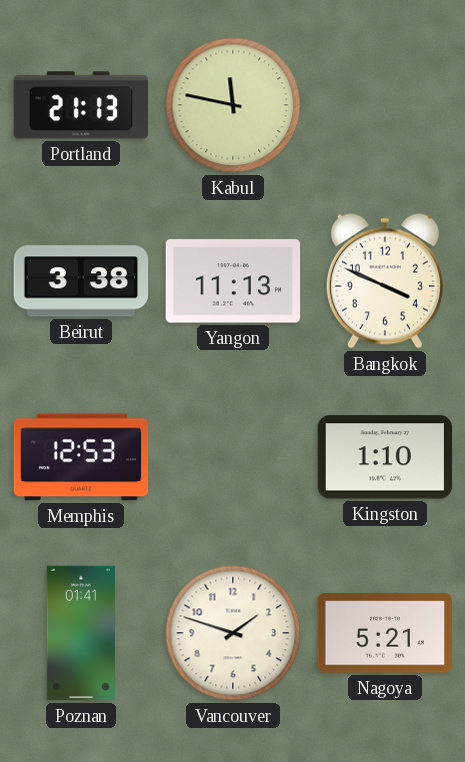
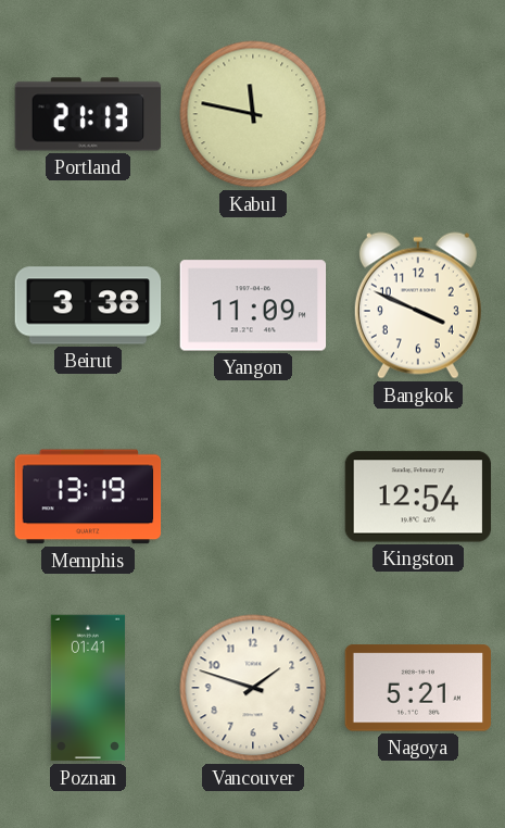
Yangon: 11:13 -> 11:09 (253, 305)
Memphis: 12:53 -> 13:19 (88, 497)
Kingston: 1:10 -> 12:54 (418, 497)
